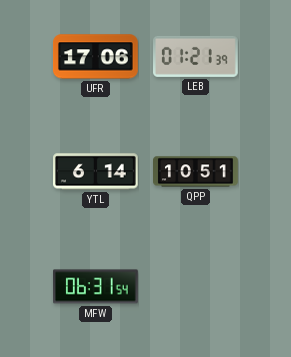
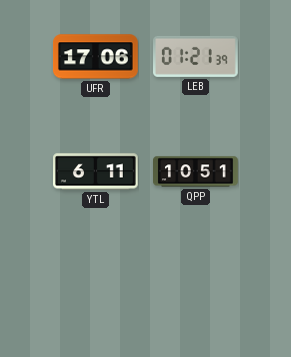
YTL: 6:14 -> 6:11 (96, 172)
MFW: 06:31 -> none (96, 287)
